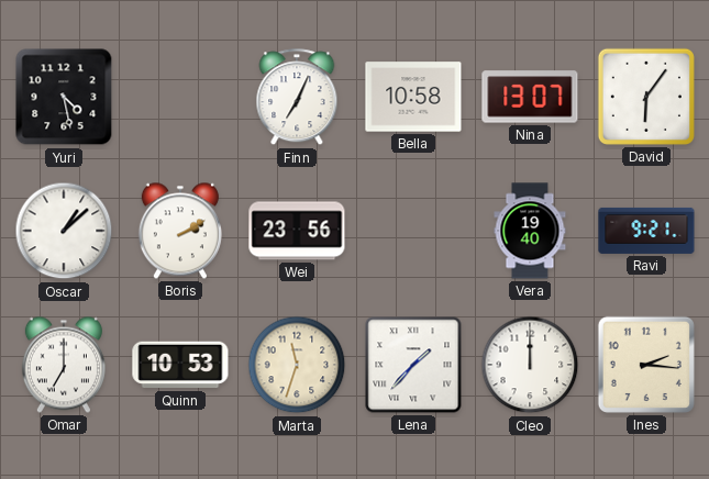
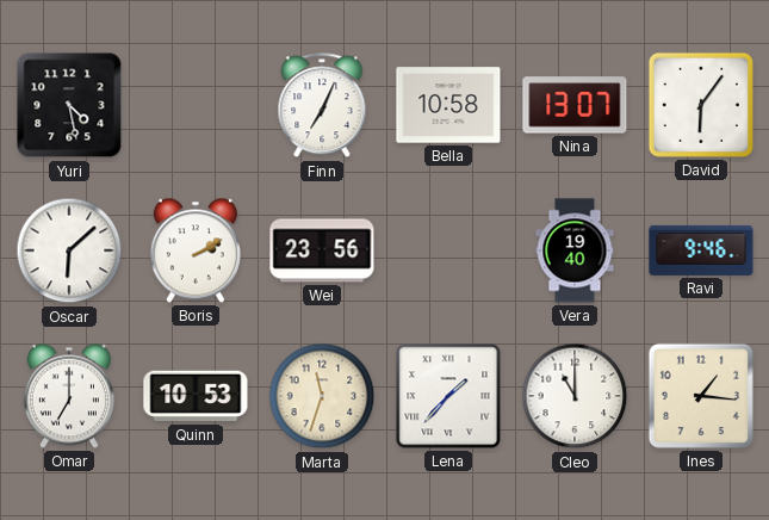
Oscar: 1:08 -> 6:08 (69, 250)
Ravi: 9:21 -> 9:46 (701, 250)
Cleo: 12:00 -> 11:00 (575, 396)
Ines: 2:16 -> 1:16 (701, 396)
